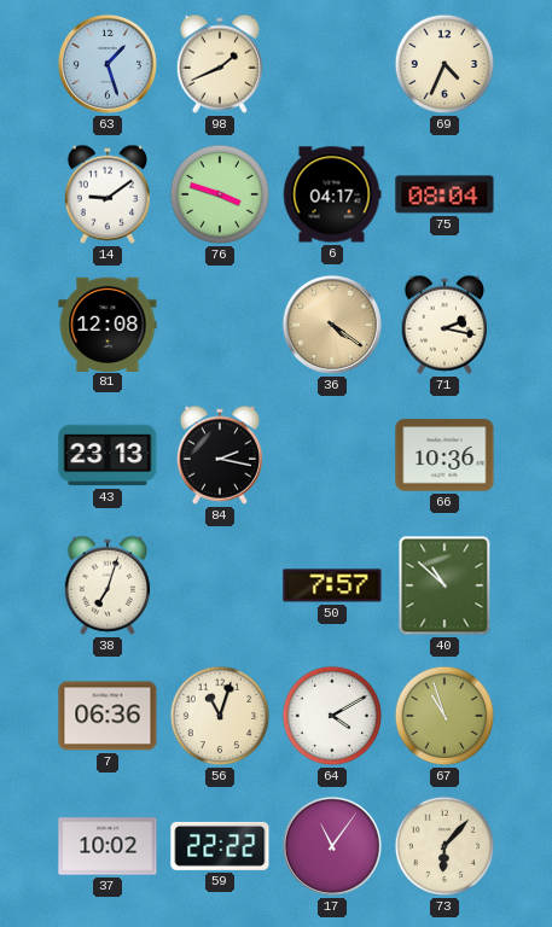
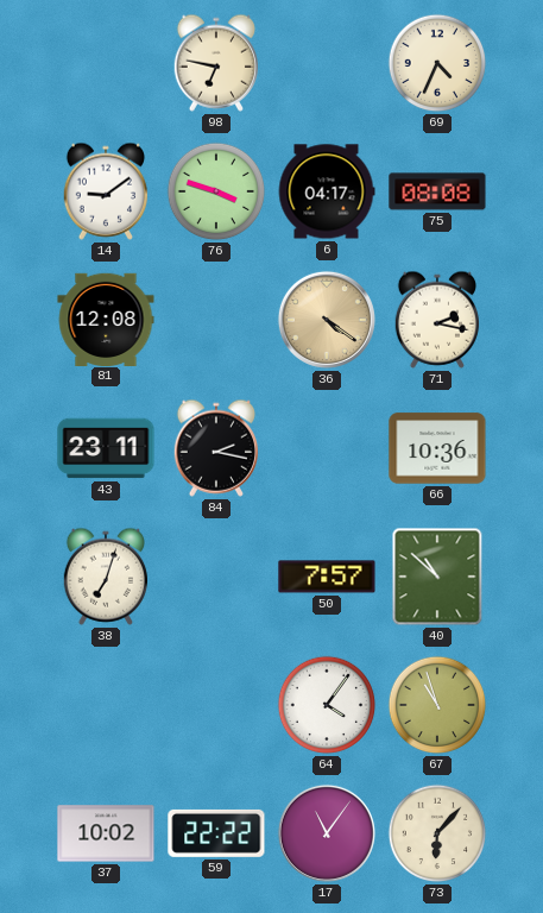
63: 1:27 -> none (108, 64)
98: 1:41 -> 6:47 (215, 63)
75: 08:04 -> 08:08 (437, 191)
43: 23:13 -> 23:11 (106, 448)
7: 06:36 -> none (108, 716)
56: 11:03 -> none (220, 716)
64: 4:10 -> 4:06 (327, 705)
